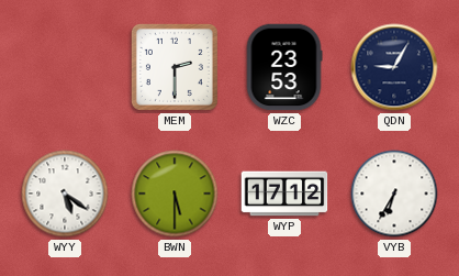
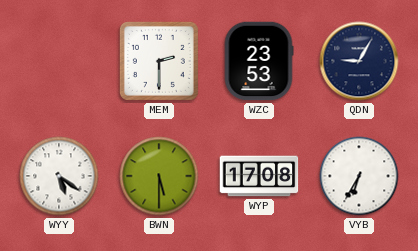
WYP: 17:12 -> 17:08 (259, 176)
